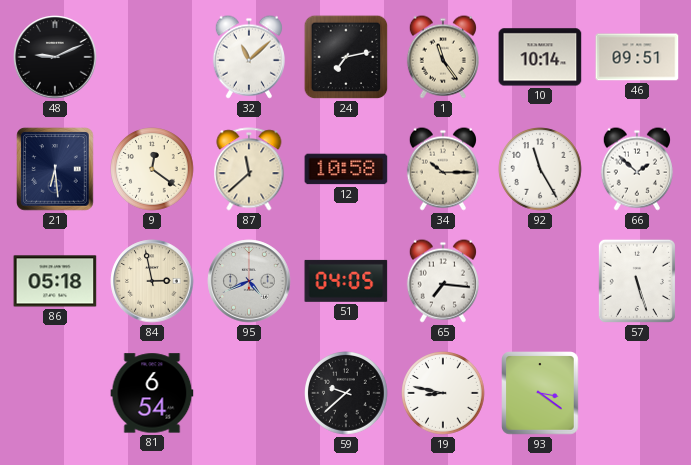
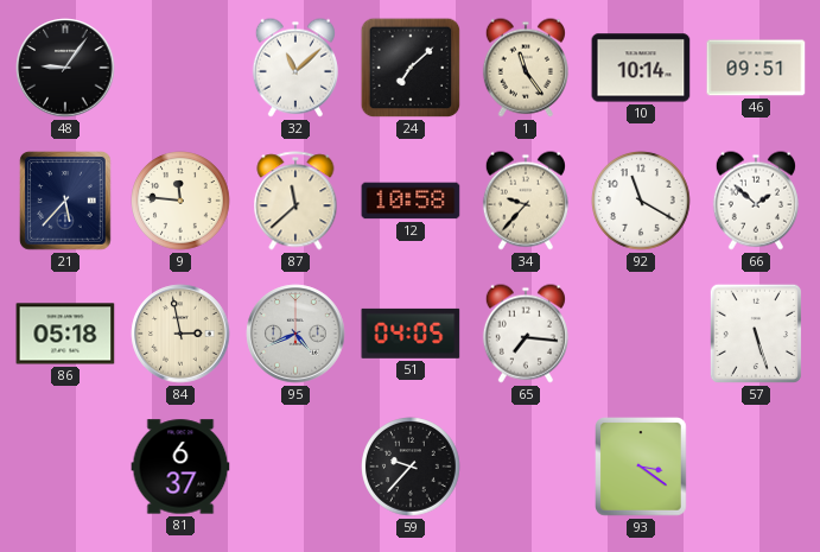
48: 9:11 -> 9:06 (65, 68)
24: 7:13 -> 7:08 (411, 68)
21: 6:29 -> 5:37 (65, 201)
9: 12:21 -> 11:46 (180, 201)
34: 10:15 -> 9:37 (526, 201)
92: 11:25 -> 11:20 (641, 201)
81: 6:54 -> 6:37 (180, 467)
59: 9:38 -> 9:37 (411, 467)
19: 8:47 -> none (443, 393)
